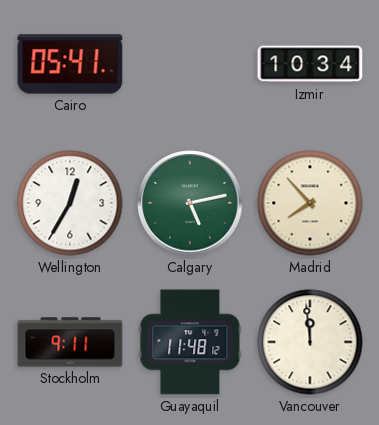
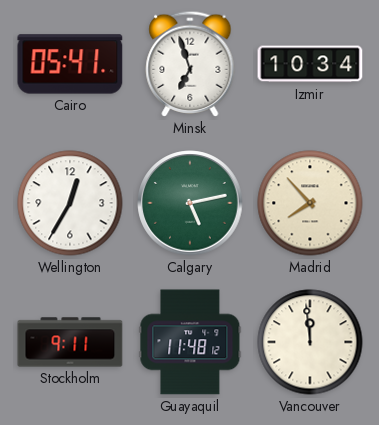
Minsk: none -> 6:57 (190, 64)
